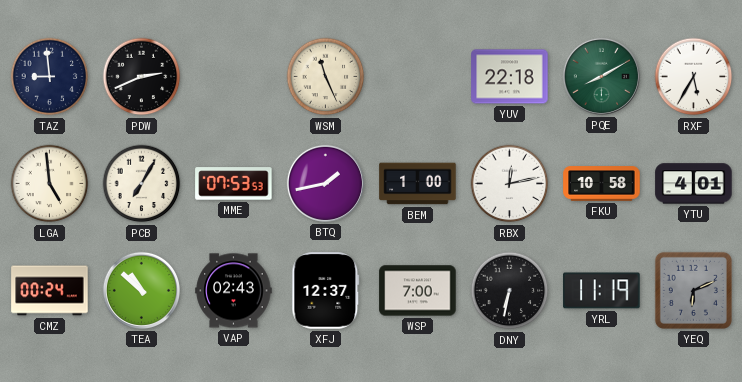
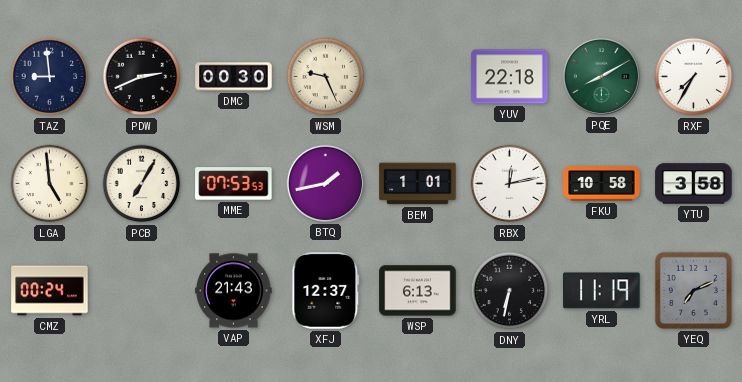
DMC: none -> 00:30 (234, 77)
WSM: 11:26 -> 9:26 (326, 77)
RXF: 5:35 -> 7:35 (694, 77)
BEM: 1:00 -> 1:01 (418, 184)
YTU: 4:01 -> 3:58 (694, 184)
TEA: 10:52 -> none (141, 290)
VAP: 02:43 -> 21:43 (234, 291)
WSP: 7:00 -> 6:13 (418, 291)
YEQ: 6:11 -> 7:11 (693, 290)
